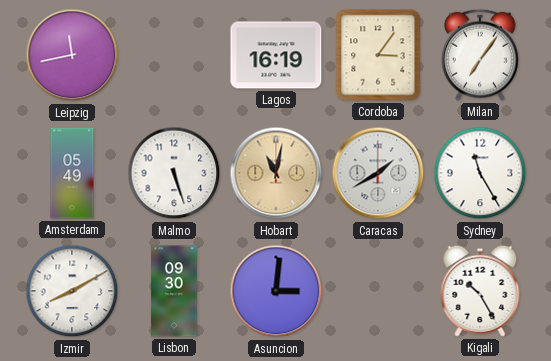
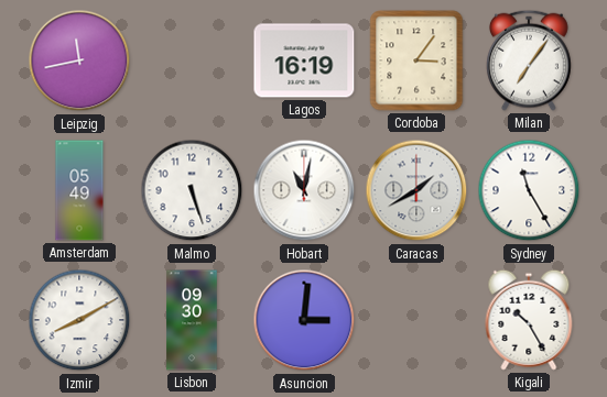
Hobart dial: champagne -> white (304, 190)
